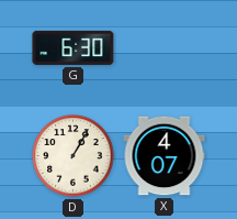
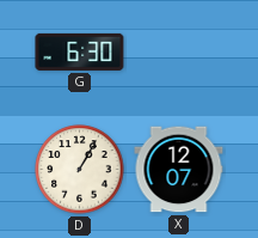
X: 4:07 -> 12:07 (179, 170)
